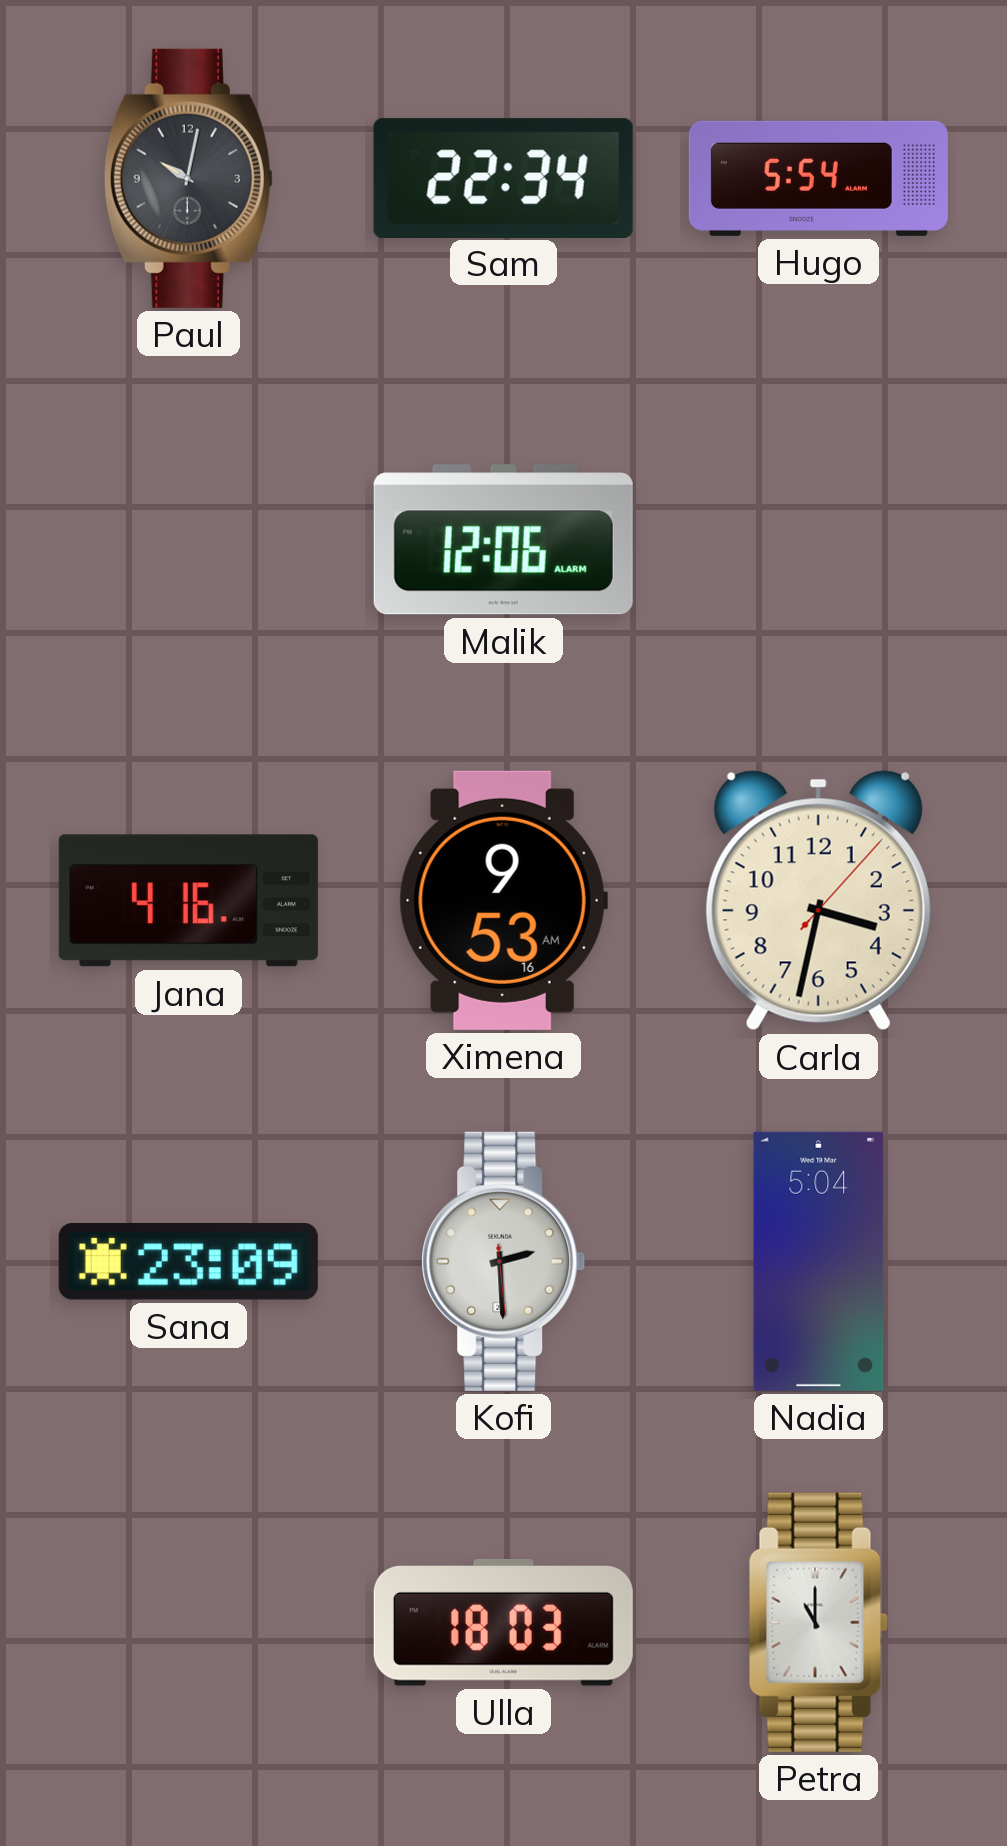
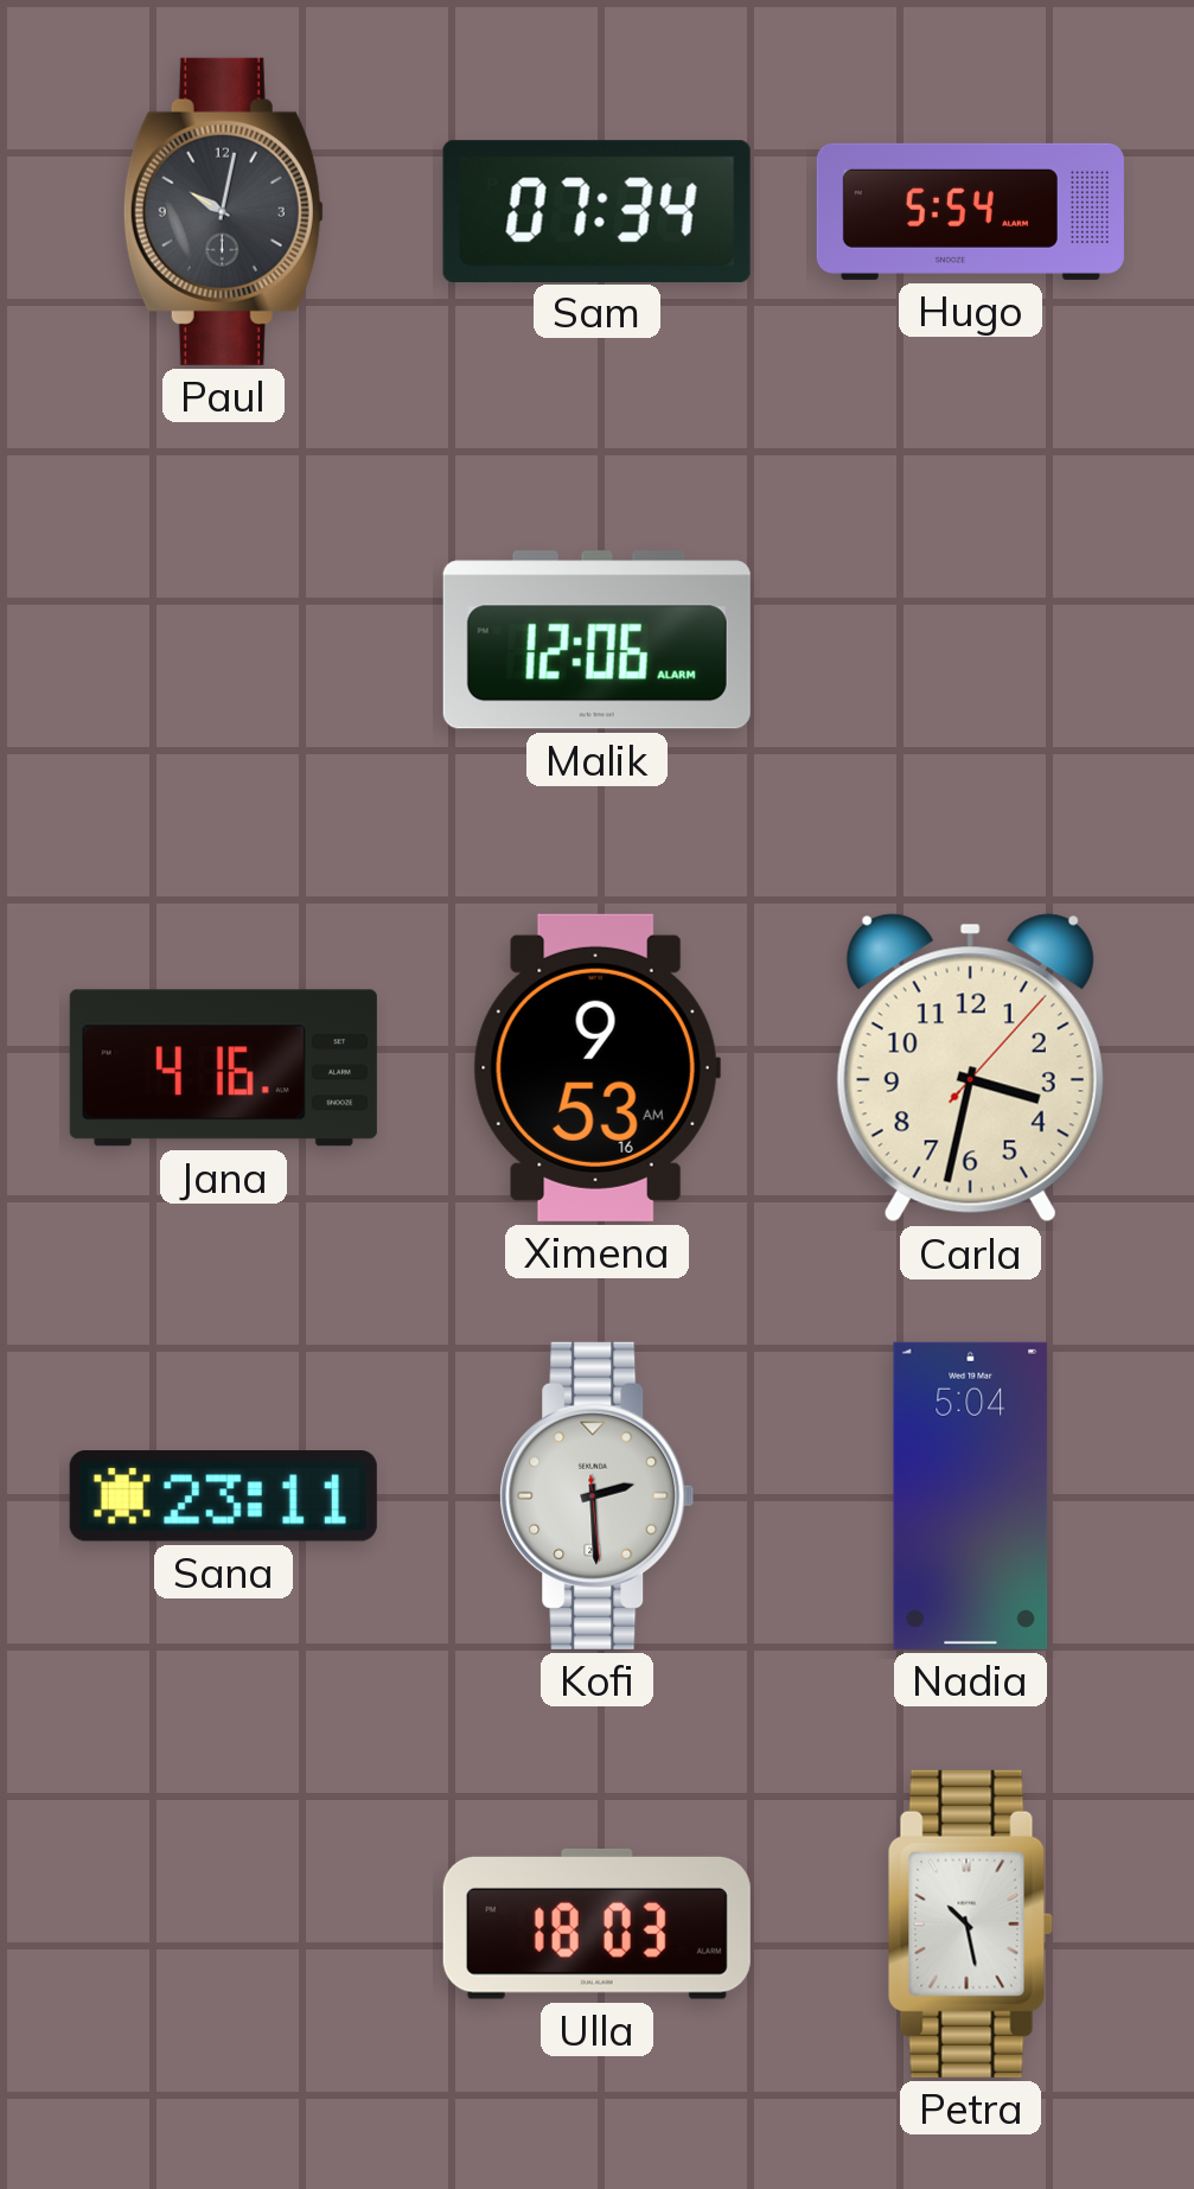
Sam: 22:34 -> 07:34 (596, 211)
Sana: 23:09 -> 23:11 (223, 1496)
Petra: 11:00 -> 10:28 (970, 1923)
